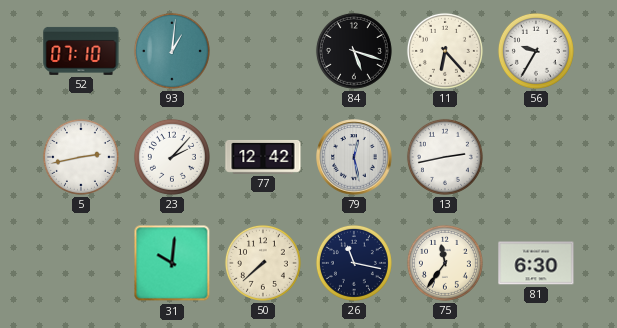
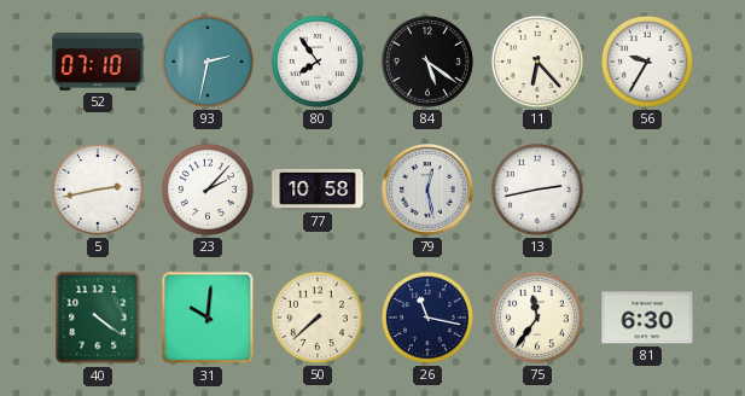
93: 1:01 -> 2:32 (208, 62)
80: none -> 7:54 (318, 62)
84: 5:18 -> 5:21 (427, 62)
77: 12:42 -> 10:58 (318, 190)
40: none -> 4:21 (98, 318)
